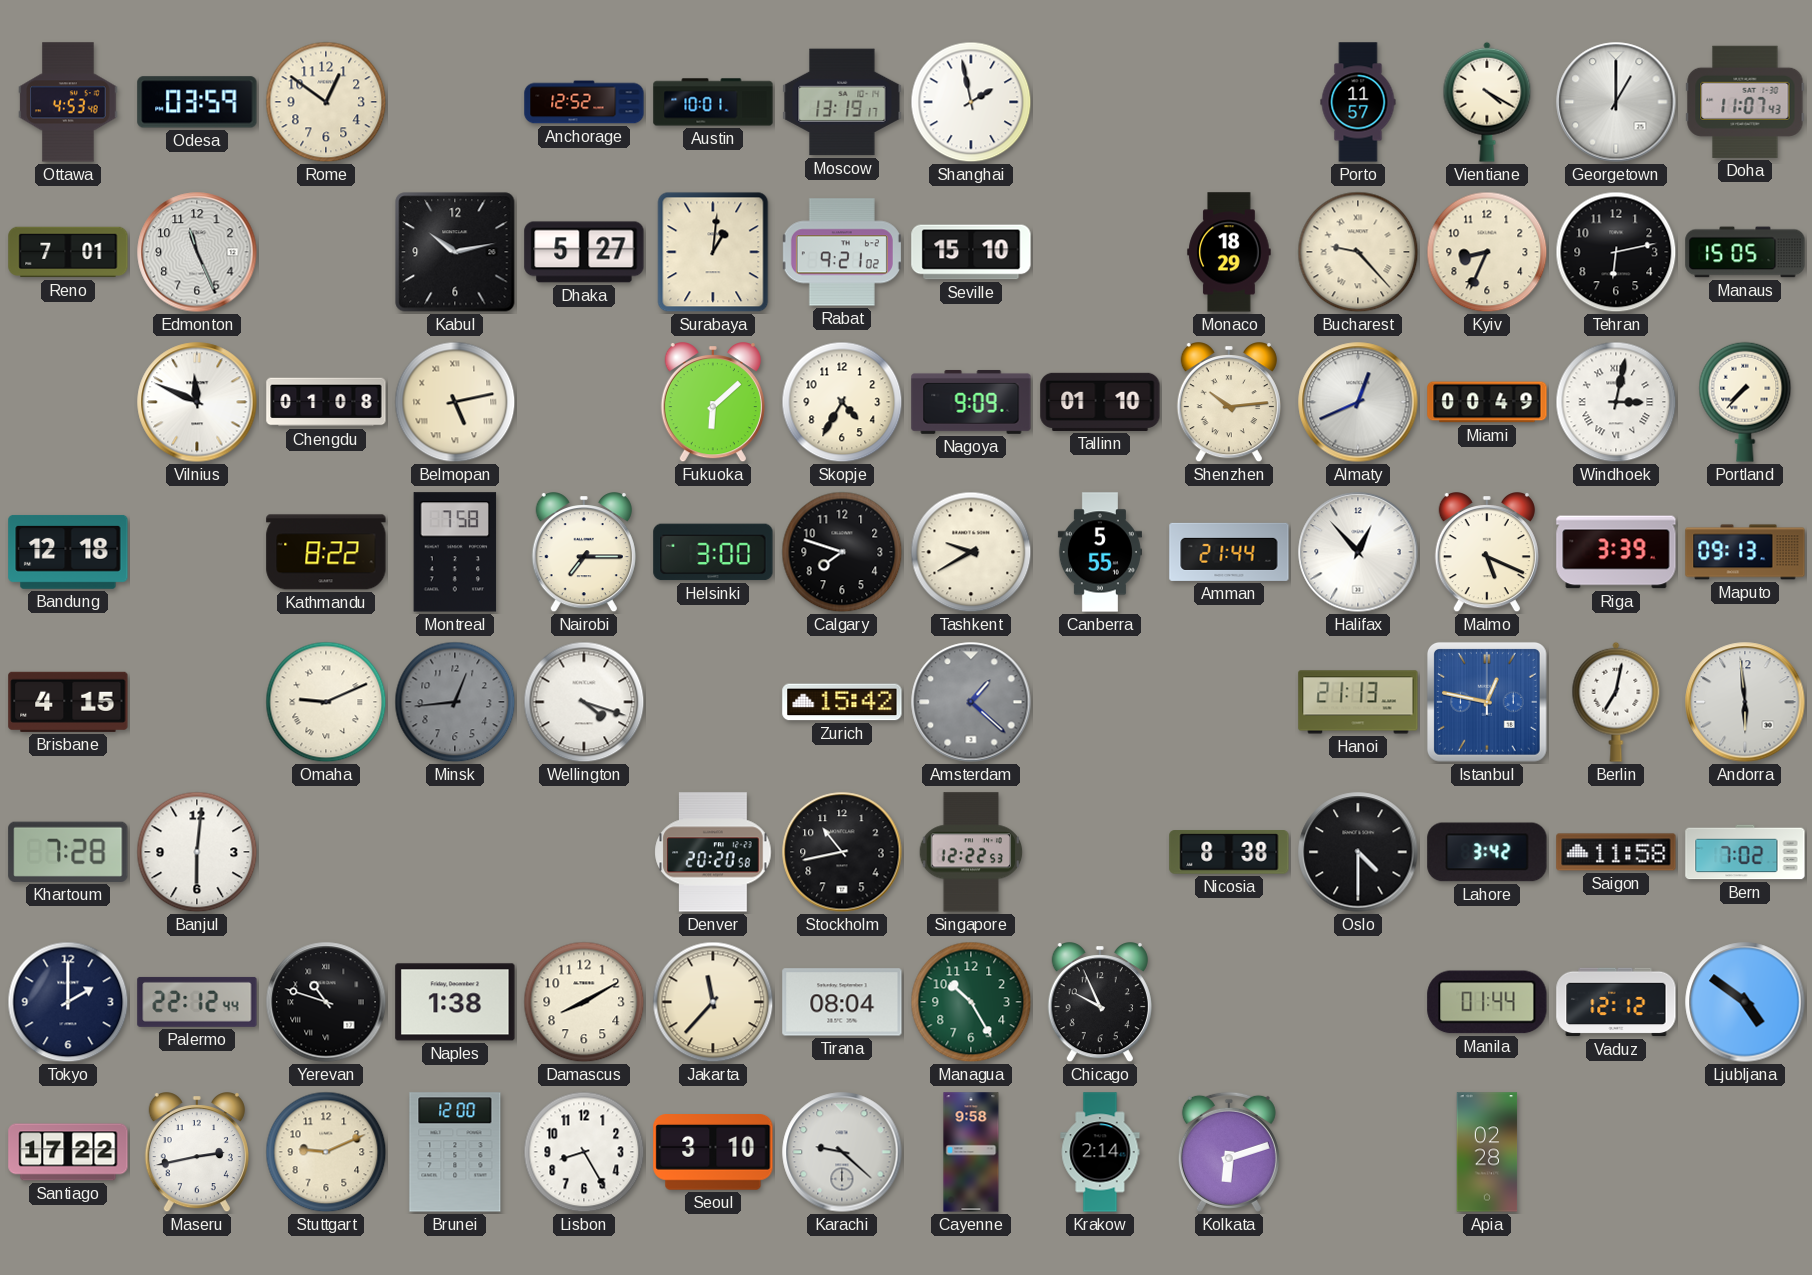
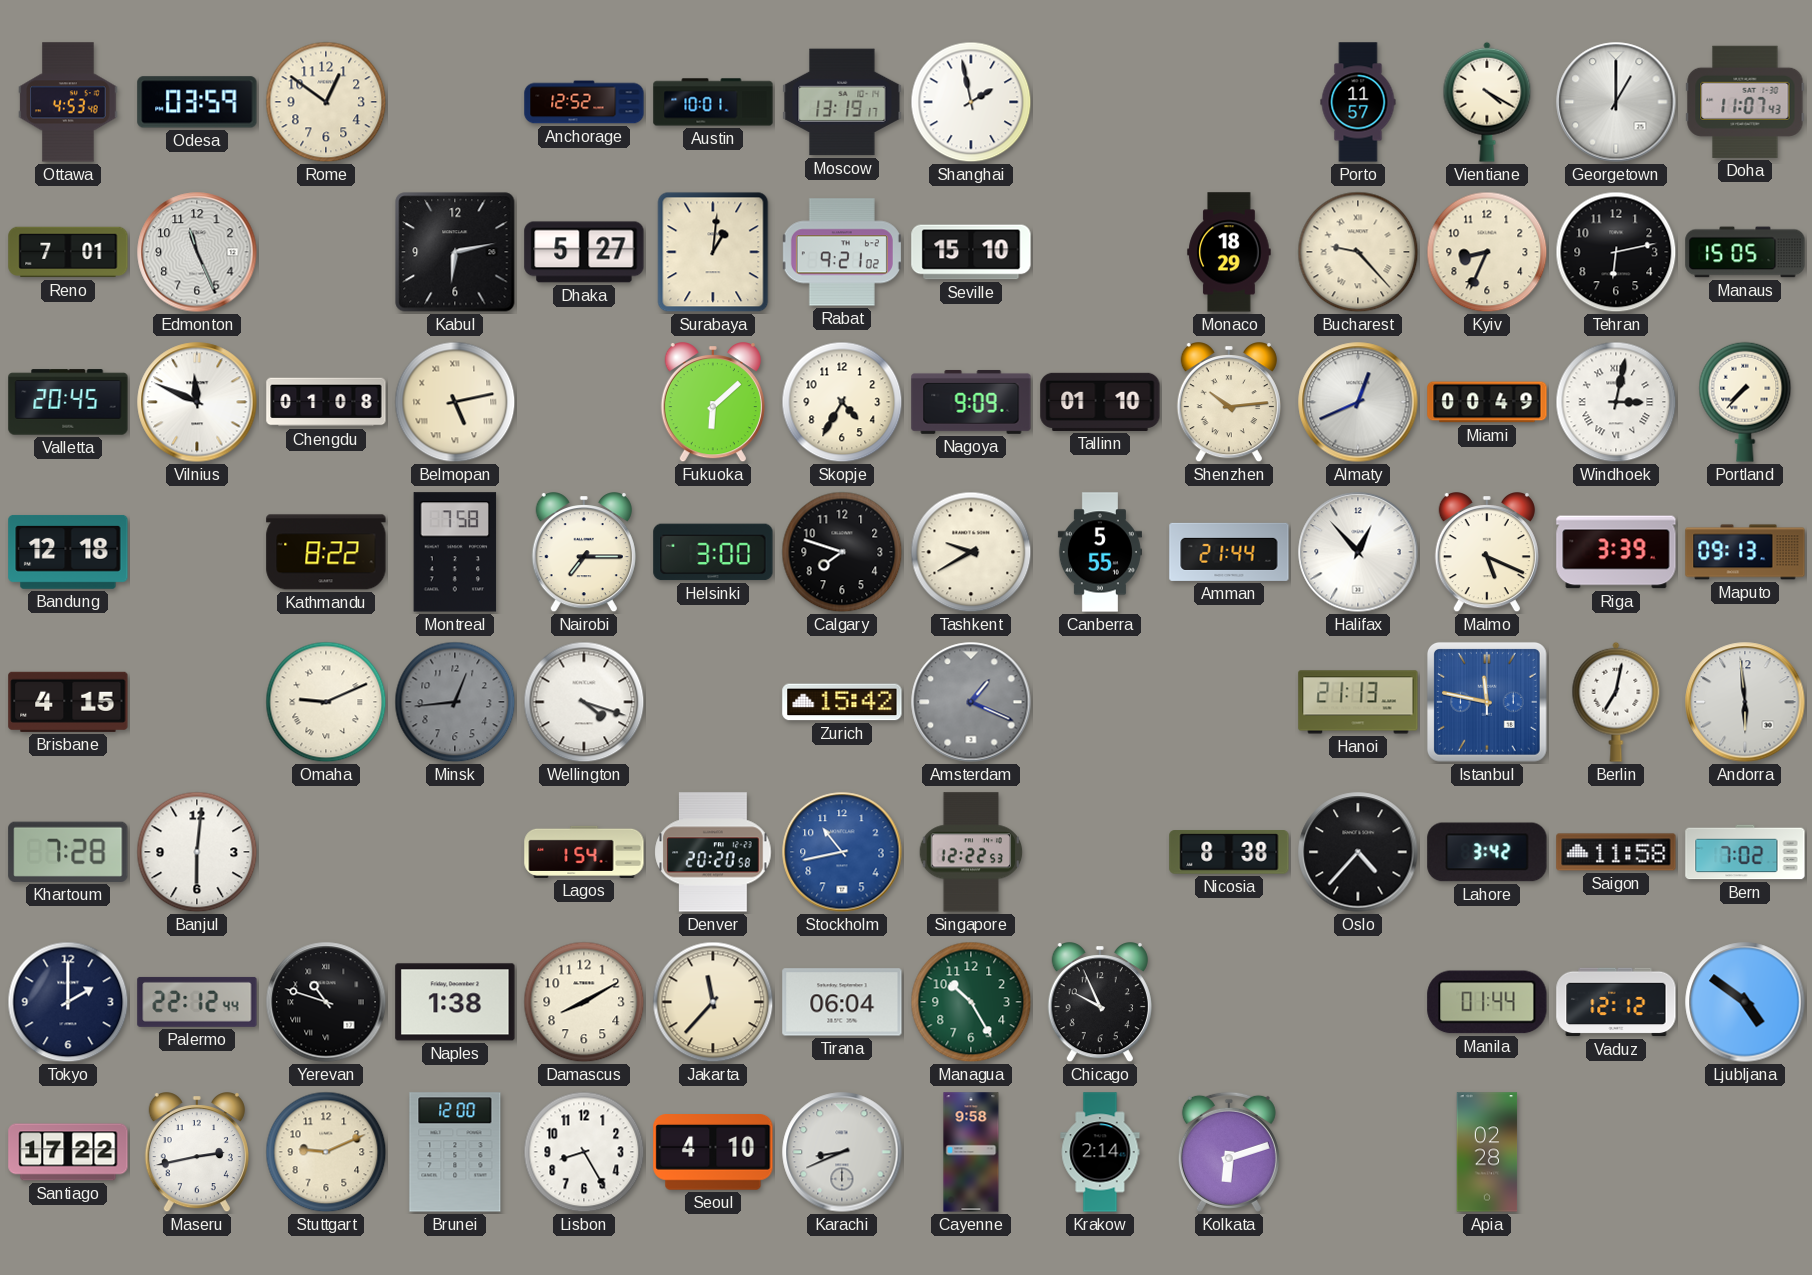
Kabul: 10:13 -> 6:13 (455, 252)
Valletta: none -> 20:45 (68, 402)
Amsterdam: 1:22 -> 1:19 (971, 702)
Istanbul: 12:47 -> 11:47 (1487, 702)
Lagos: none -> 1:54 (584, 852)
Stockholm dial: black -> blue (842, 852)
Oslo: 4:30 -> 4:37 (1358, 852)
Tirana: 08:04 -> 06:04 (842, 1002)
Seoul: 3:10 -> 4:10 (713, 1153)
Karachi: 9:22 -> 8:41 (842, 1152)
